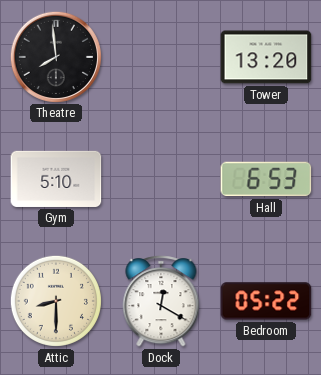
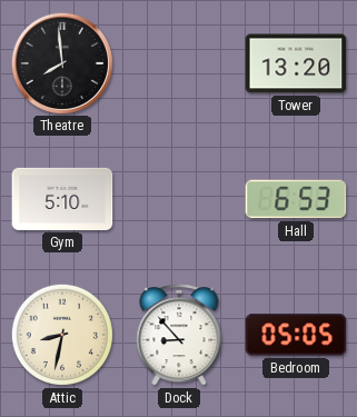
Attic: 8:30 -> 8:32 (62, 335)
Dock: 12:20 -> 8:53 (179, 335)
Bedroom: 05:22 -> 05:05 (296, 335)
